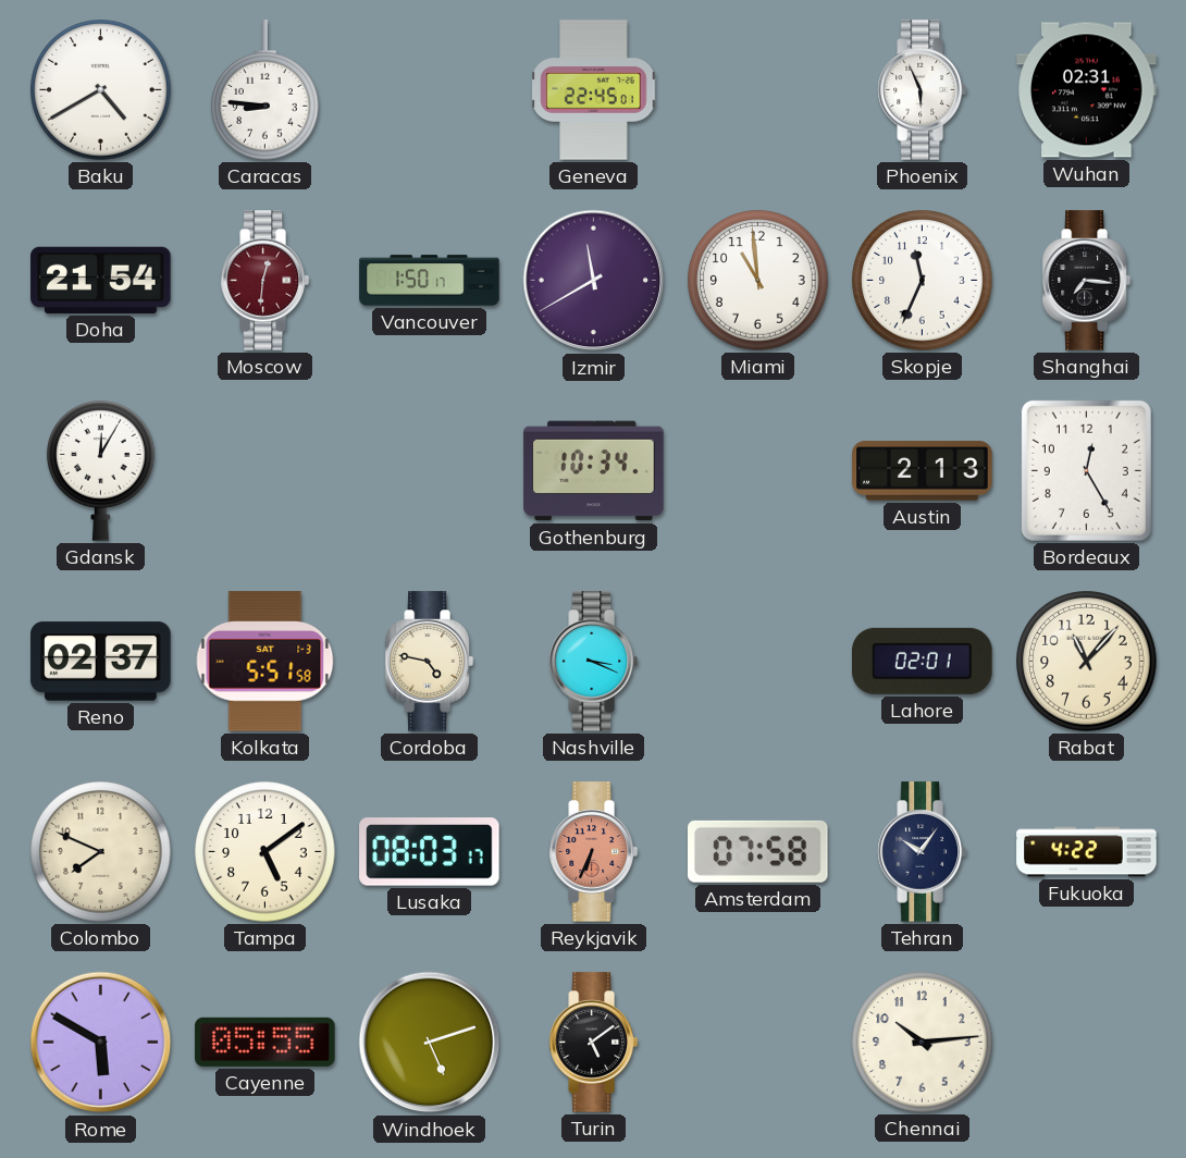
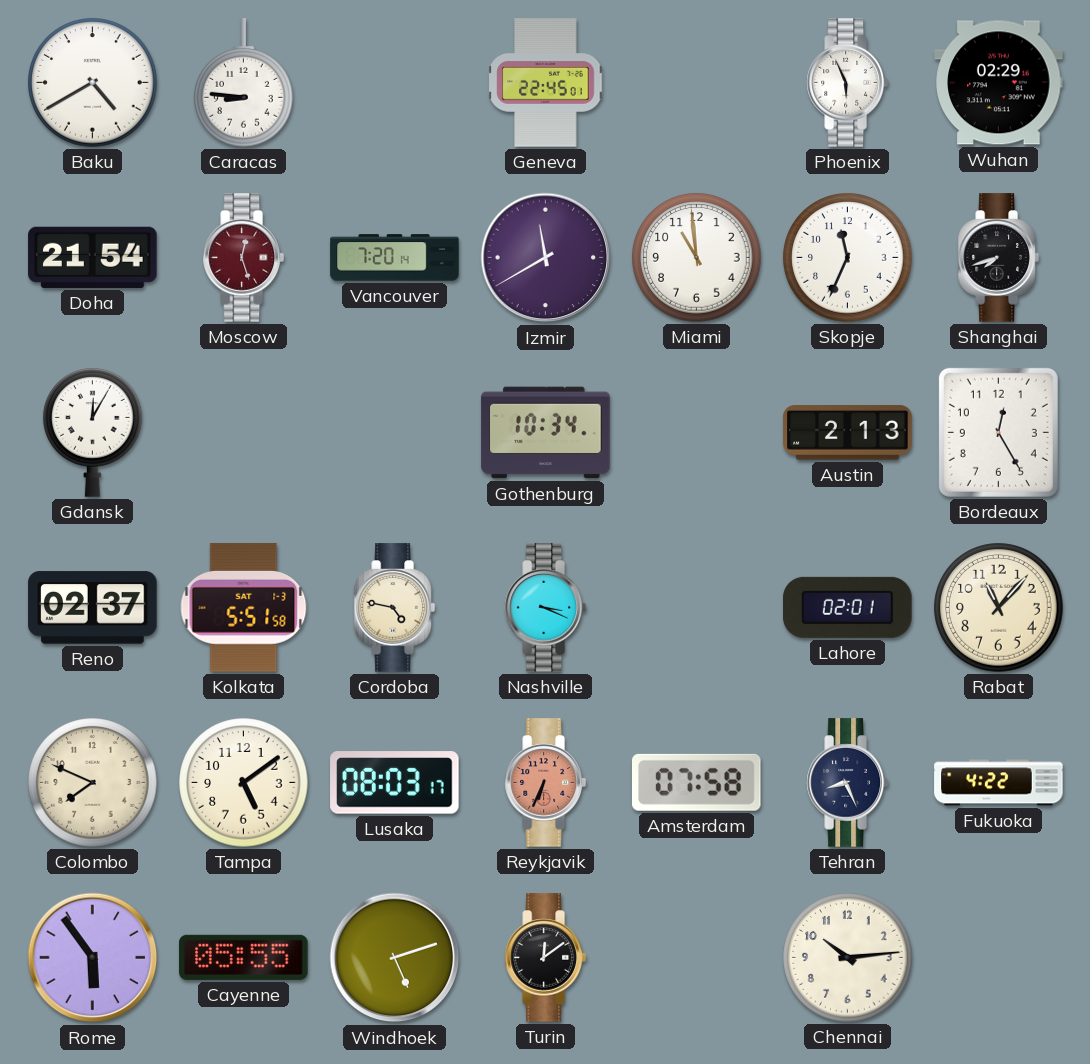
Wuhan: 02:31 -> 02:29 (999, 83)
Moscow: 12:31 -> 12:27 (243, 258)
Vancouver: 1:50 -> 7:20 (395, 258)
Shanghai: 7:16 -> 7:42 (998, 258)
Tehran: 10:06 -> 8:26 (847, 783)
Rome: 5:50 -> 5:54 (93, 958)
Turin: 5:09 -> 12:09 (545, 958)
